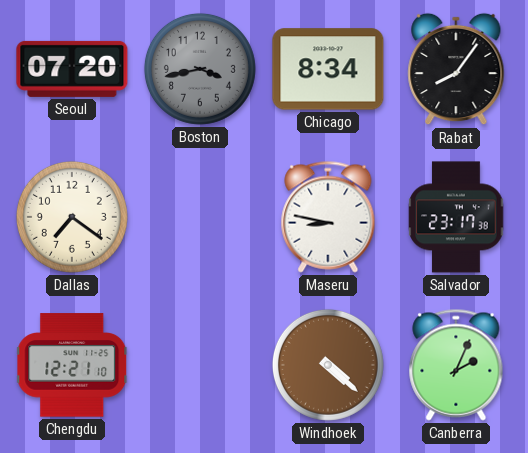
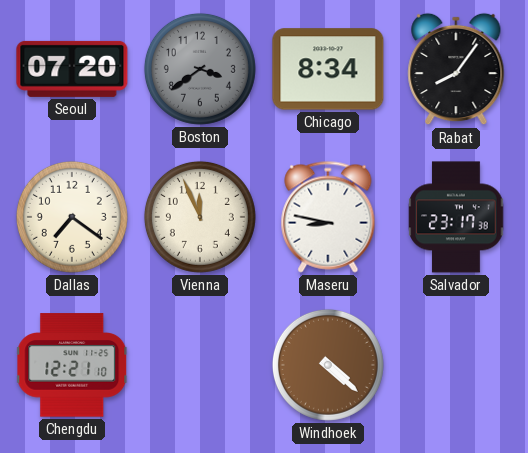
Boston: 3:43 -> 3:39 (200, 69)
Vienna: none -> 11:56 (200, 217)
Canberra: 2:04 -> none (456, 365)
